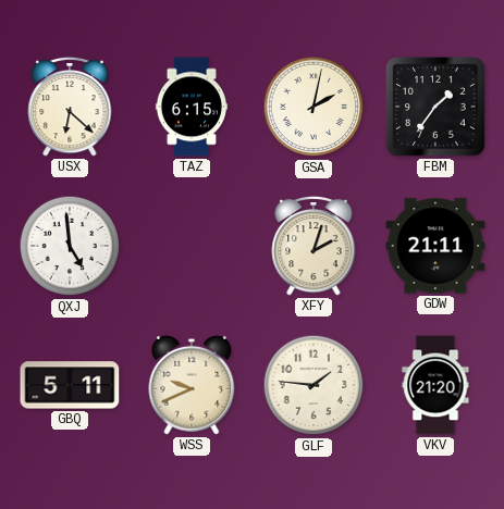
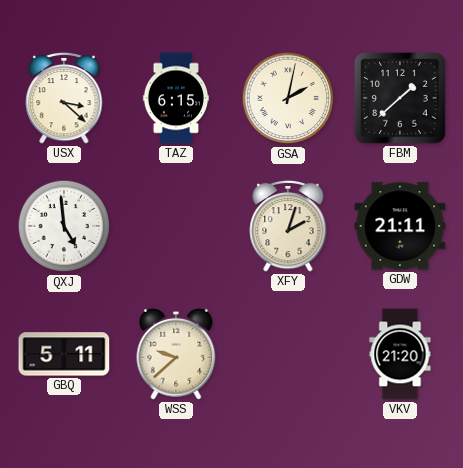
USX: 6:22 -> 3:22 (64, 98)
FBM: 1:36 -> 1:38 (400, 98)
WSS: 9:41 -> 9:38 (176, 354)
GLF: 1:46 -> none (314, 385)
